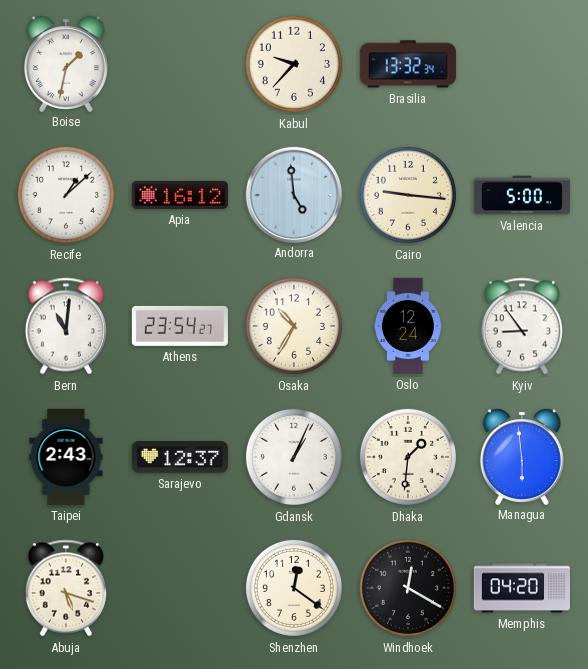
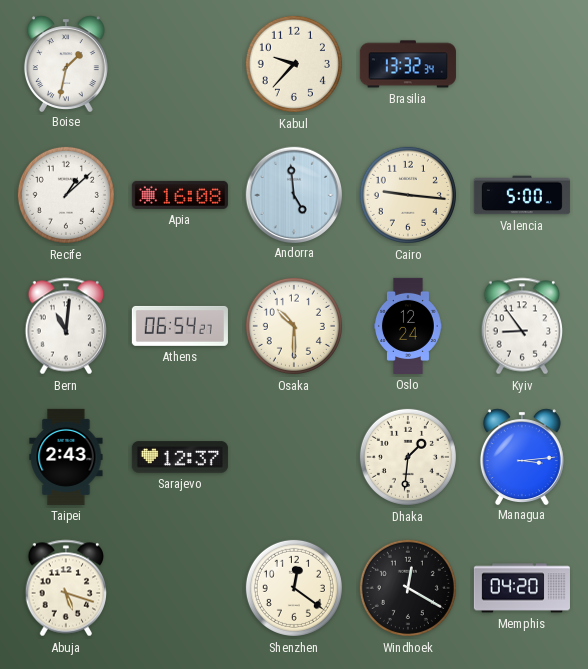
Apia: 16:12 -> 16:08 (180, 195)
Athens: 23:54 -> 06:54 (180, 326)
Osaka: 10:35 -> 10:30 (294, 326)
Gdansk: 1:04 -> none (294, 457)
Managua: 5:59 -> 3:14 (522, 456)
